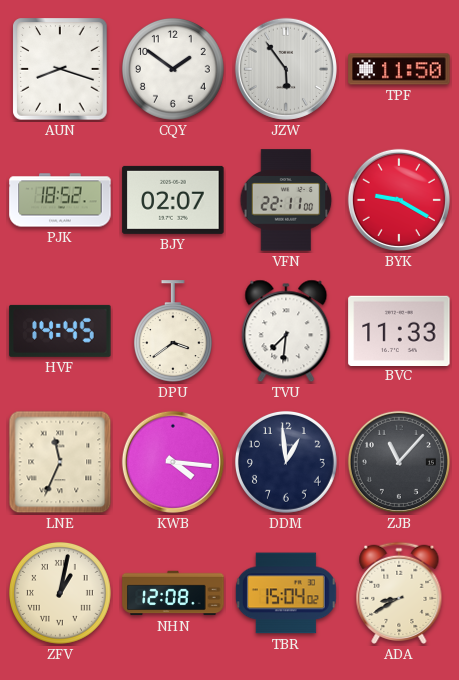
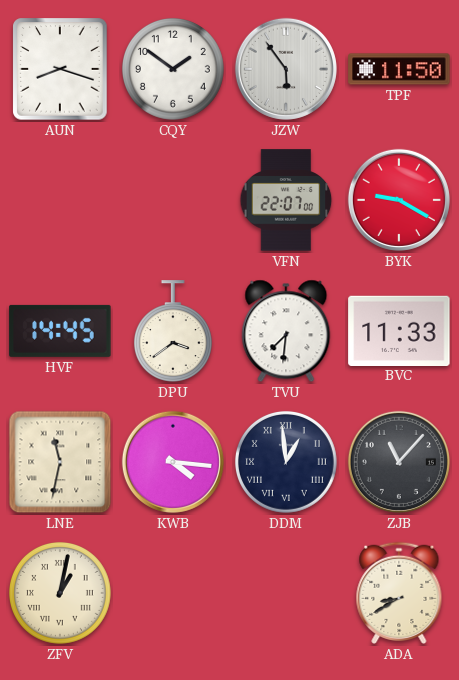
PJK: 18:52 -> none (60, 200)
BJY: 02:07 -> none (173, 200)
VFN: 22:11 -> 22:07 (286, 200)
LNE: 11:34 -> 11:32 (60, 462)
DDM numerals: Arabic -> Roman (286, 462)
NHN: 12:08 -> none (173, 593)
TBR: 15:04 -> none (286, 593)
